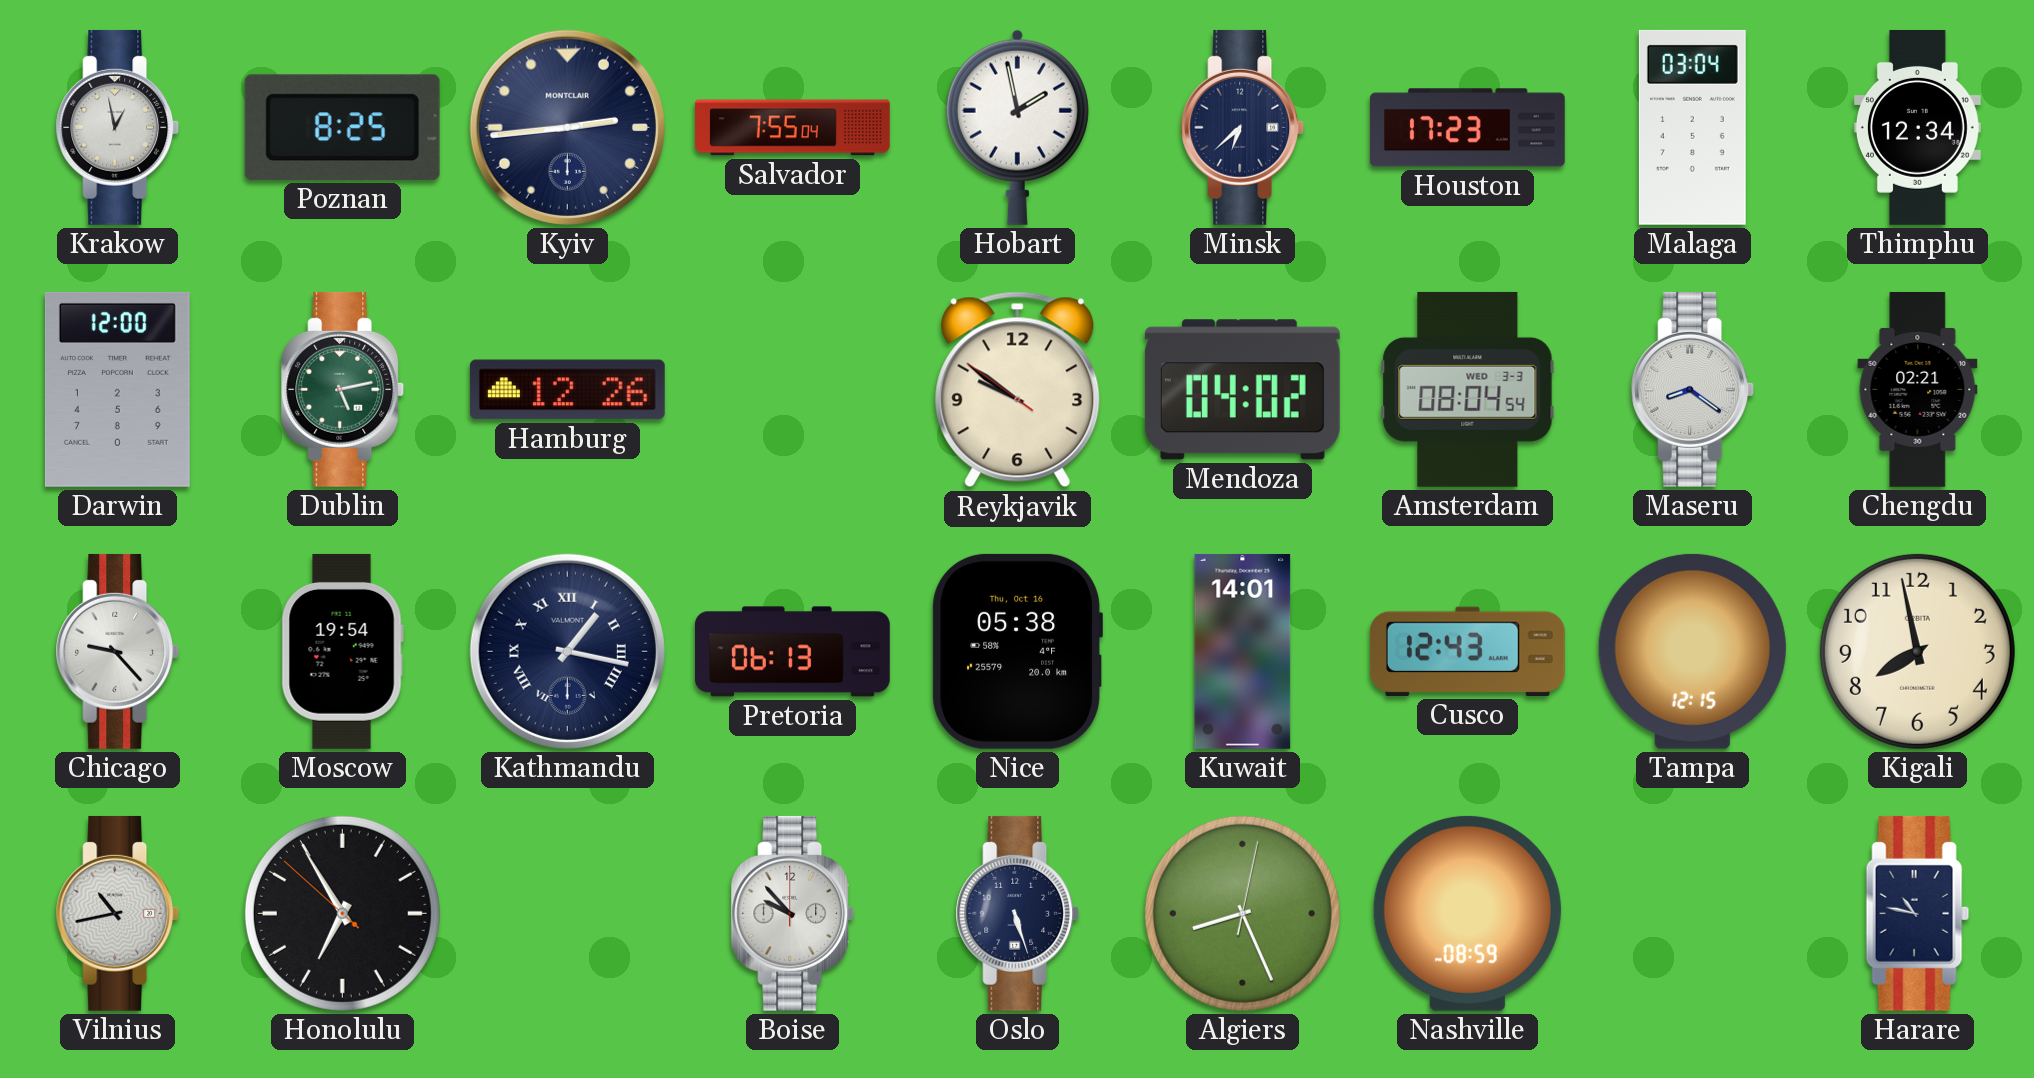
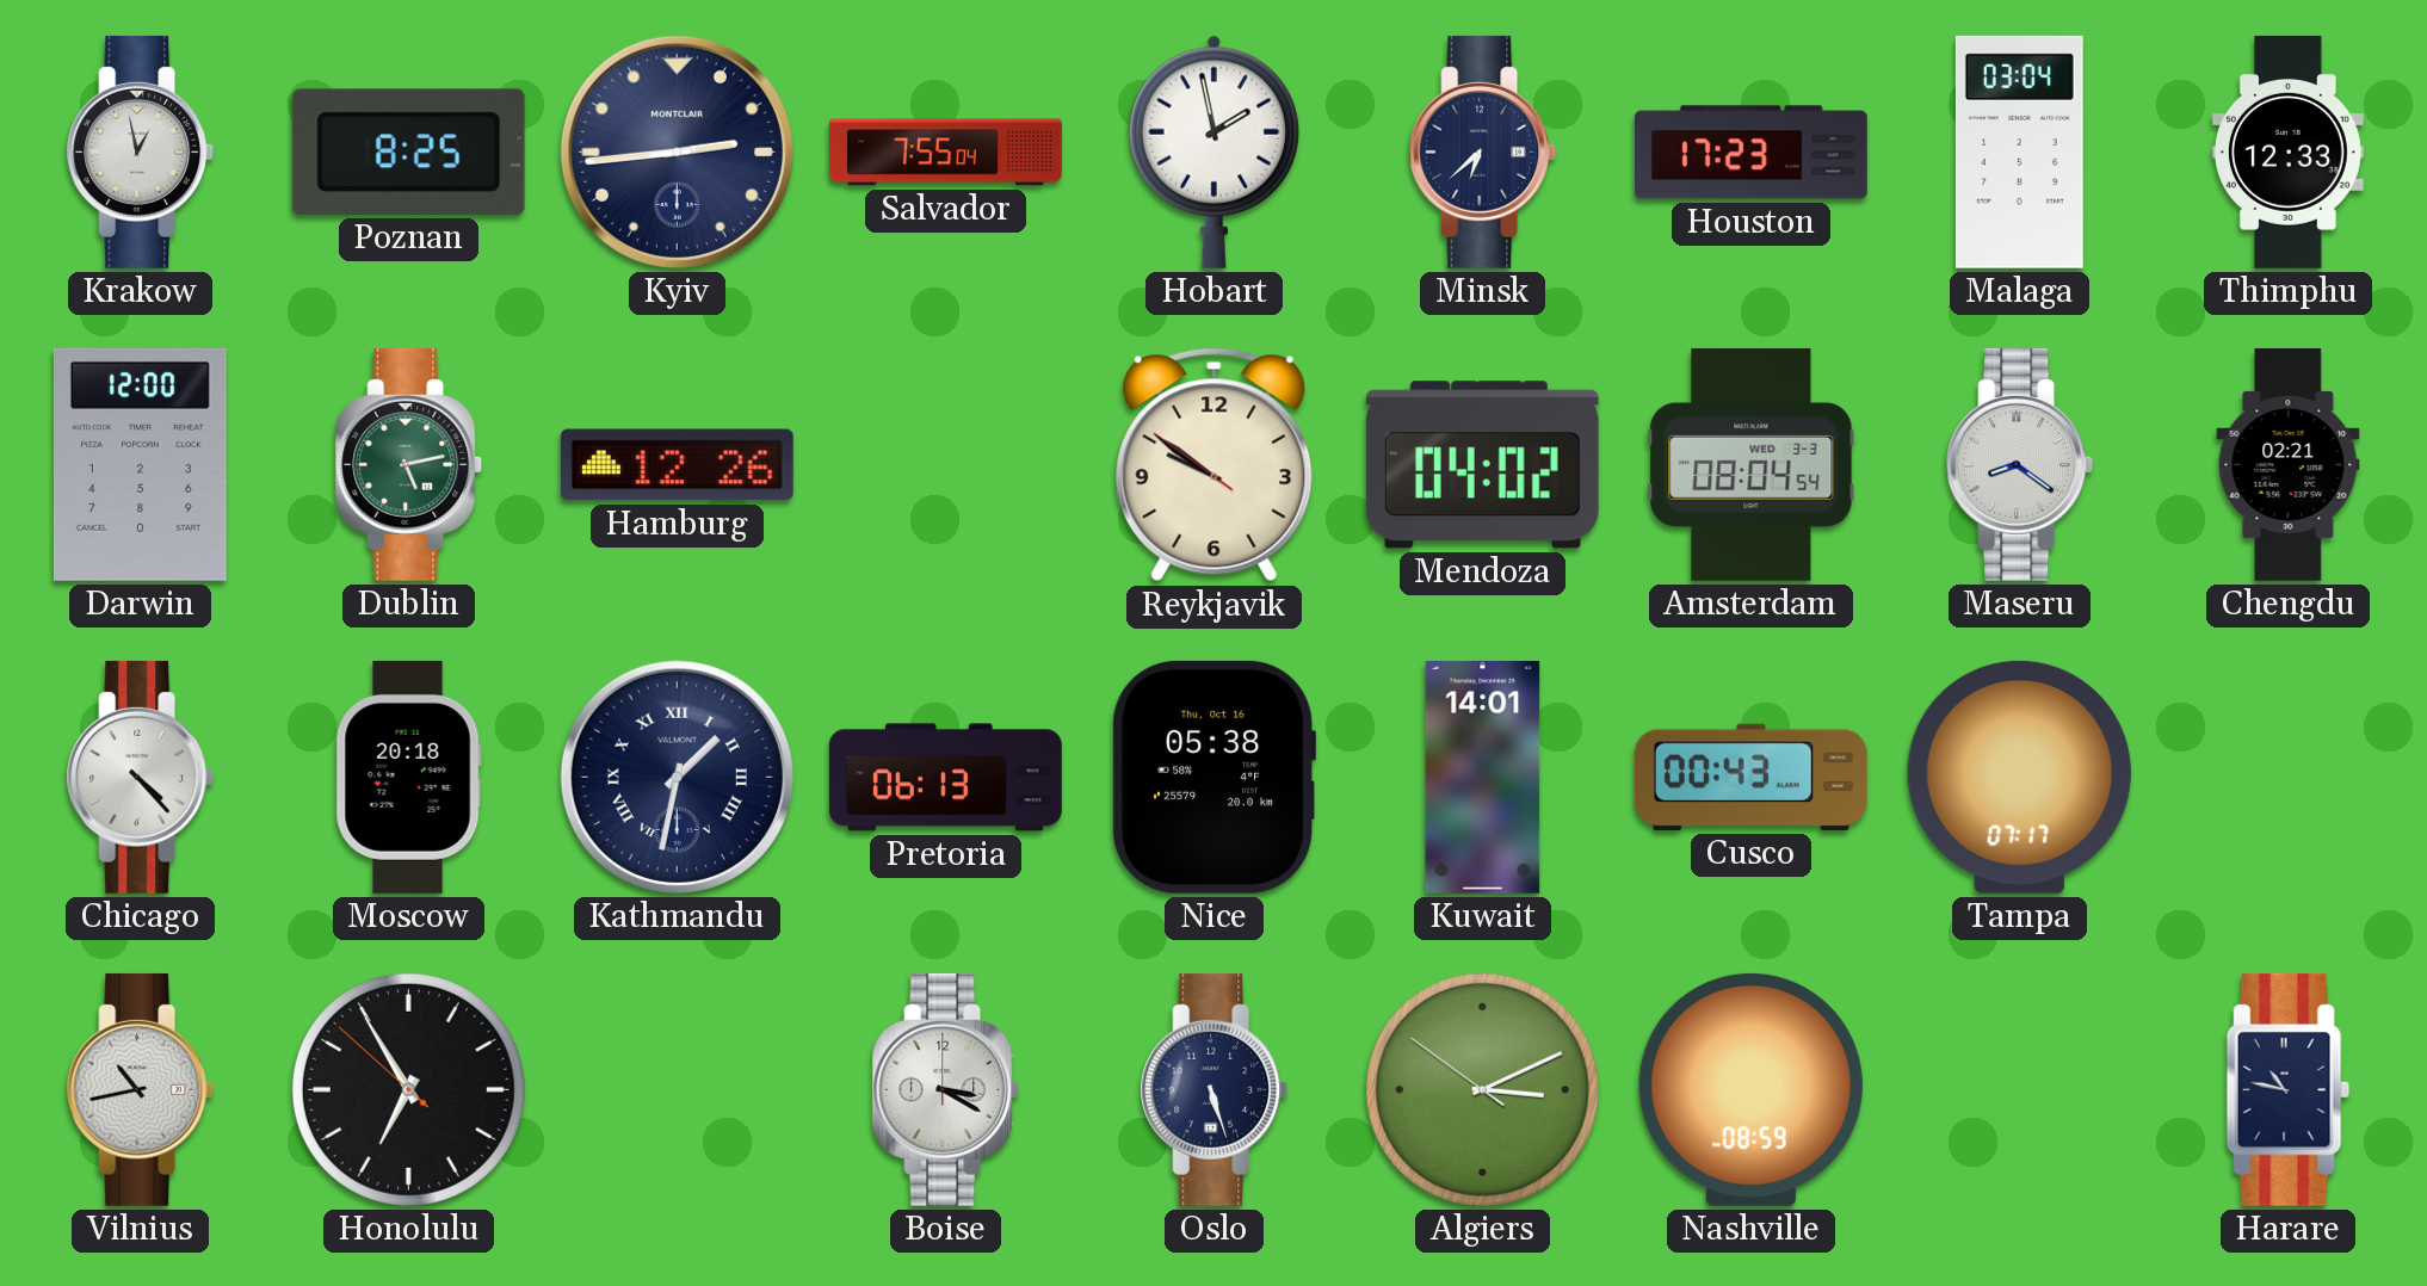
Thimphu: 12:34 -> 12:33 (2287, 152)
Chicago: 9:23 -> 4:23 (141, 777)
Moscow: 19:54 -> 20:18 (408, 777)
Kathmandu: 1:17 -> 1:32 (677, 777)
Cusco: 12:43 -> 00:43 (1750, 777)
Tampa: 12:15 -> 07:17 (2019, 777)
Kigali: 7:58 -> none (1917, 651)
Boise: 9:53 -> 3:20 (946, 1089)
Algiers: 8:26 -> 3:10 (1482, 1089)
